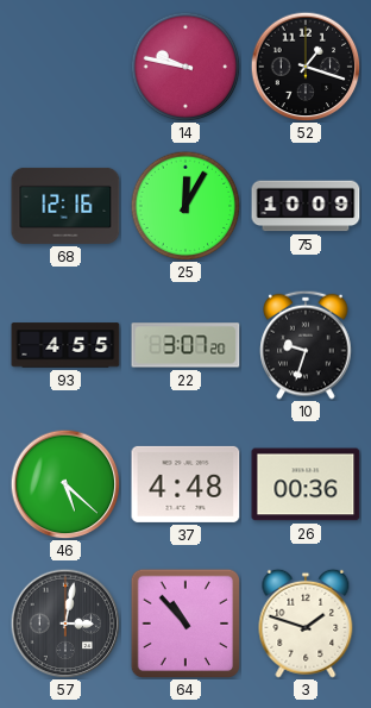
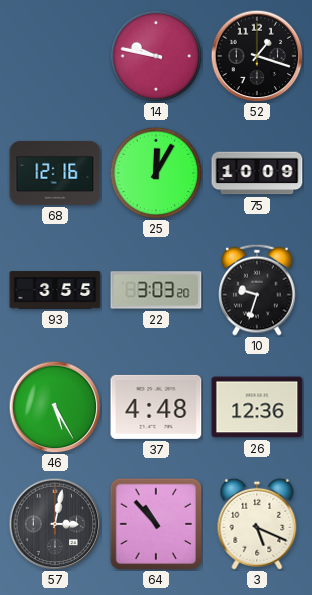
93: 4:55 -> 3:55 (55, 290)
22: 3:07 -> 3:03 (156, 290)
46: 5:22 -> 5:25 (55, 407)
26: 00:36 -> 12:36 (257, 407)
3: 1:48 -> 5:19 (257, 524)
